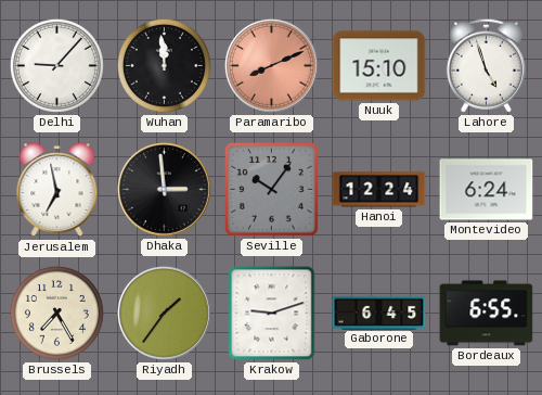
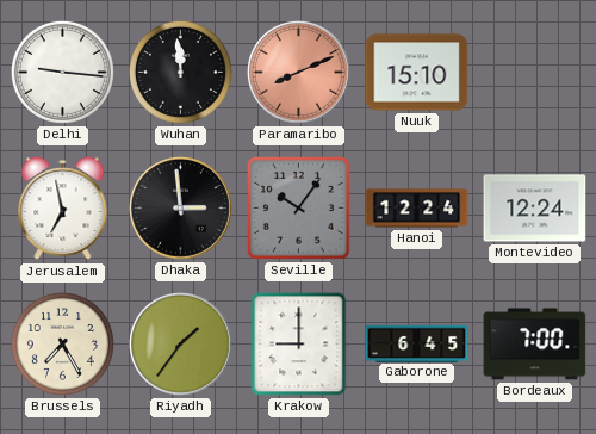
Delhi: 9:07 -> 9:16 (62, 72)
Lahore: 4:57 -> none (486, 65)
Montevideo: 6:24 -> 12:24 (535, 209)
Krakow: 9:12 -> 9:00 (299, 345)
Bordeaux: 6:55 -> 7:00 (535, 345)
